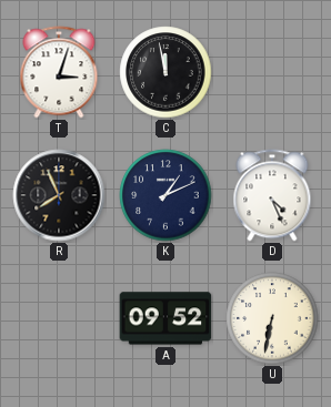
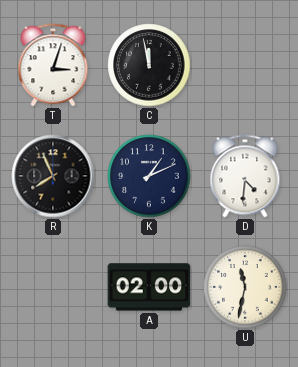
D: 4:26 -> 4:31 (245, 176)
A: 09:52 -> 02:00 (149, 287)
U: 6:32 -> 11:32 (245, 287)
